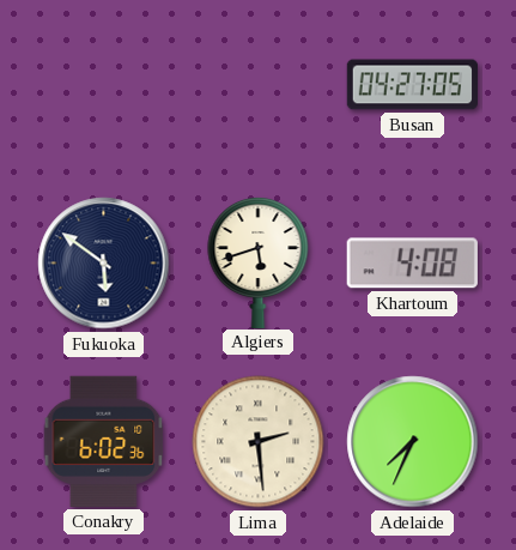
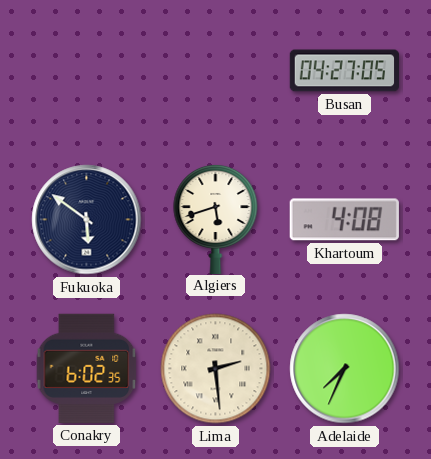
Conakry: 6:02:36 -> 6:02:35 (87, 368)
